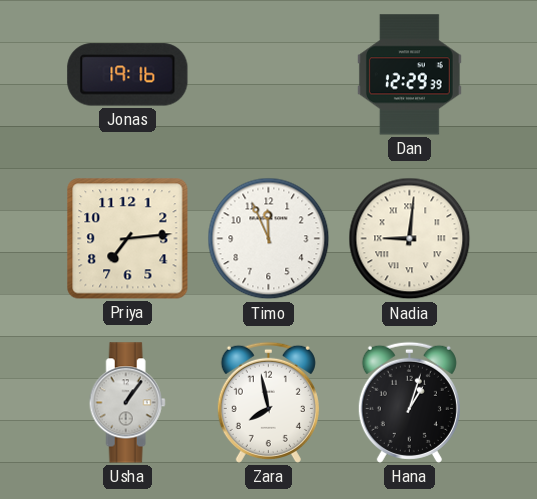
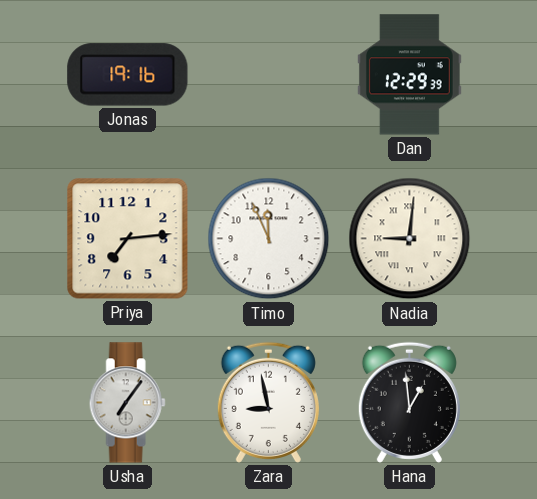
Usha: 1:06 -> 7:06 (127, 403)
Zara: 7:58 -> 8:58 (268, 402)
Hana: 1:03 -> 12:59 (409, 402)
